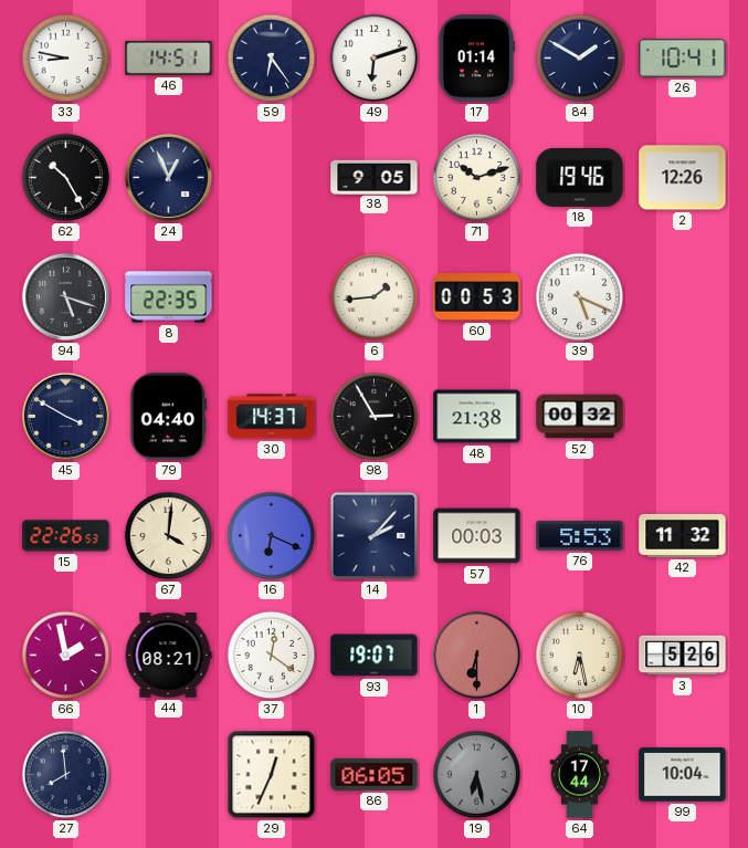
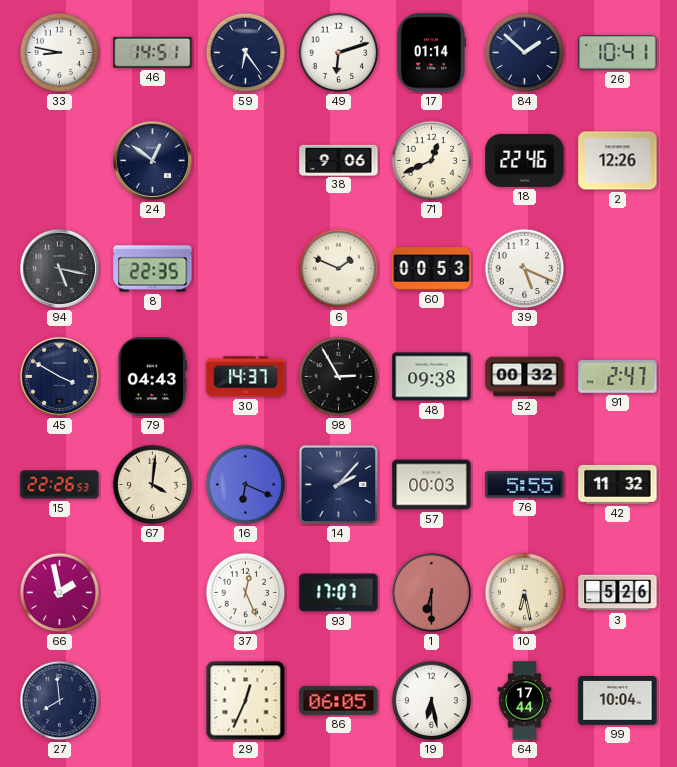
84: 1:50 -> 1:52 (525, 53)
62: 10:25 -> none (66, 178)
24: 12:56 -> 12:51 (152, 160)
38: 9:05 -> 9:06 (339, 160)
71: 10:12 -> 12:41 (432, 161)
18: 19:46 -> 22:46 (525, 160)
94: 5:18 -> 5:17 (59, 268)
6: 1:44 -> 1:49 (339, 269)
79: 04:40 -> 04:43 (153, 377)
48: 21:38 -> 09:38 (432, 377)
91: none -> 2:47 (618, 377)
76: 5:53 -> 5:55 (525, 485)
44: 08:21 -> none (168, 656)
37: 12:21 -> 12:26 (246, 593)
93: 19:07 -> 17:07 (339, 593)
19 dial: grey -> white (432, 701)
